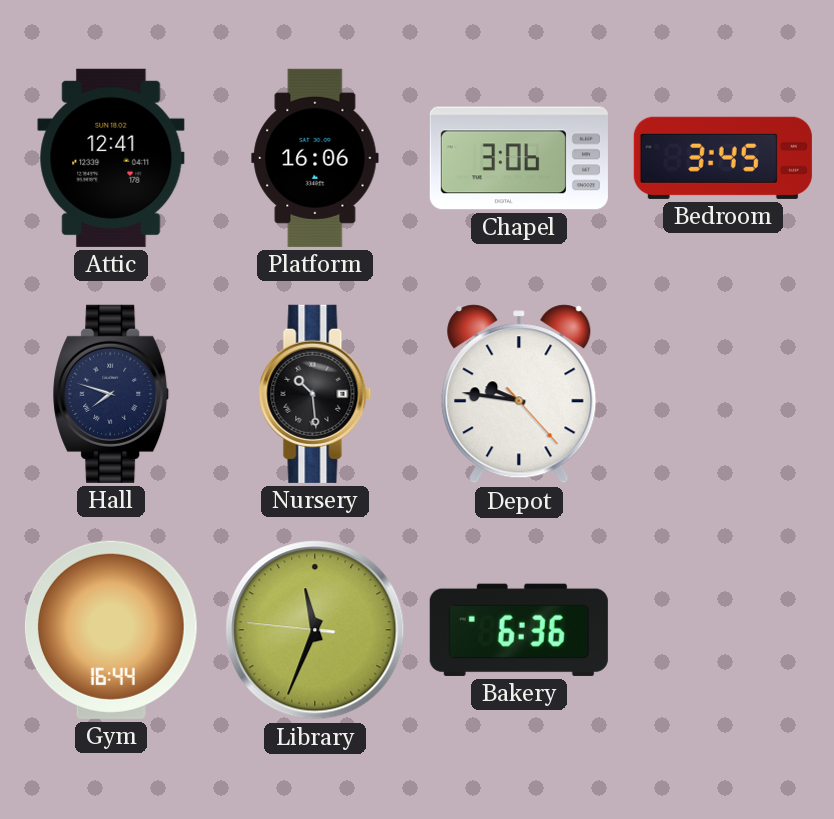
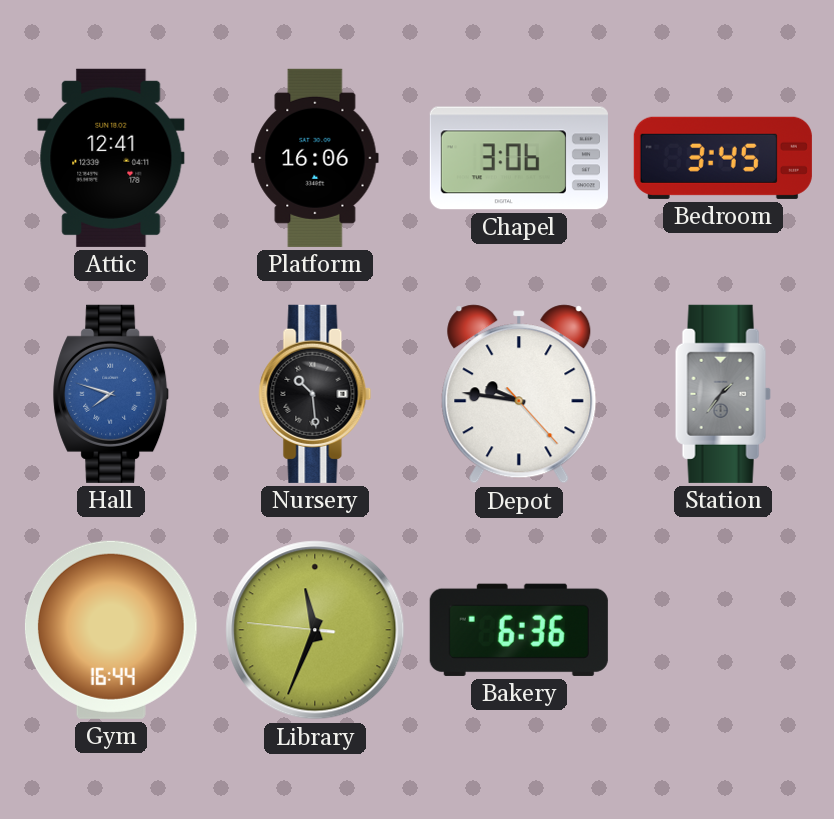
Hall dial: navy -> blue (111, 394)
Station: none -> 1:36 (723, 394)
